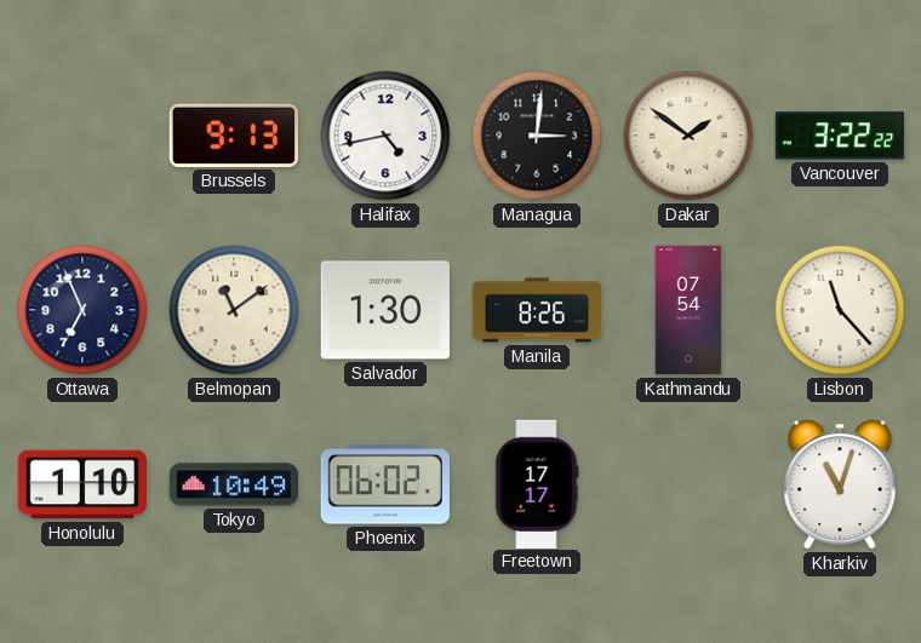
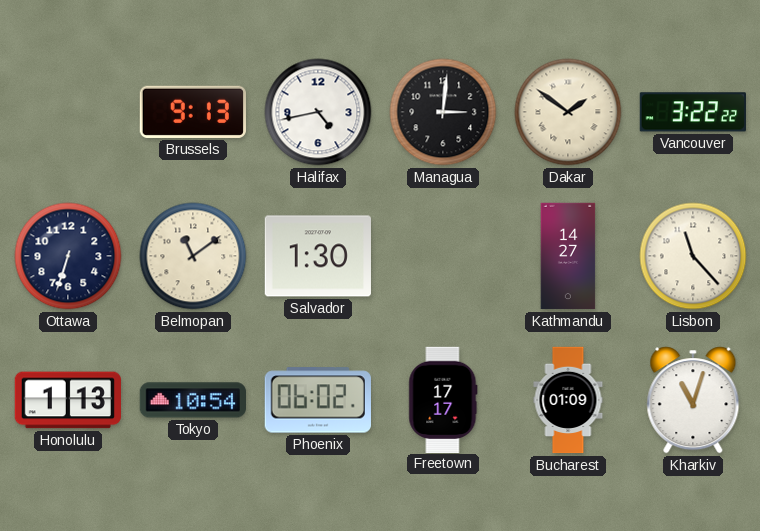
Ottawa: 6:56 -> 6:33 (68, 256)
Manila: 8:26 -> none (537, 310)
Kathmandu: 07:54 -> 14:27 (568, 256)
Honolulu: 1:10 -> 1:13 (68, 400)
Tokyo: 10:49 -> 10:54 (192, 400)
Bucharest: none -> 01:09 (568, 400)
